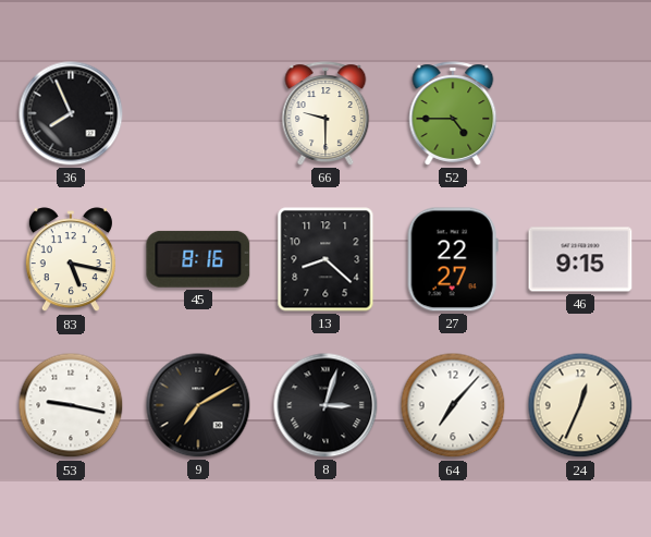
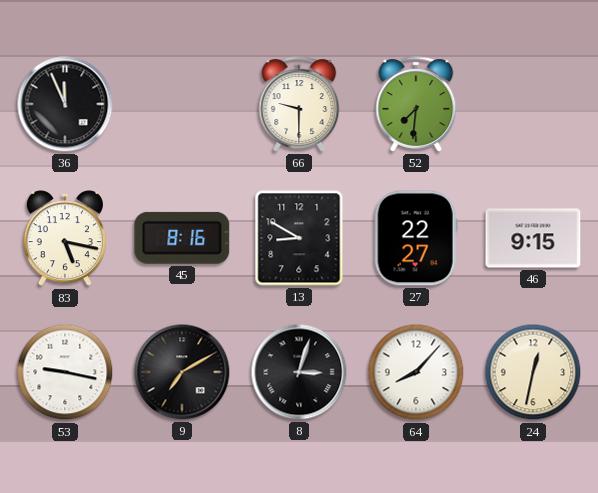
36: 7:56 -> 11:56 (65, 104)
52: 4:45 -> 7:31 (416, 104)
13: 8:22 -> 8:50 (299, 238)
64: 7:07 -> 8:07 (416, 372)
24: 12:34 -> 12:32 (533, 372)
